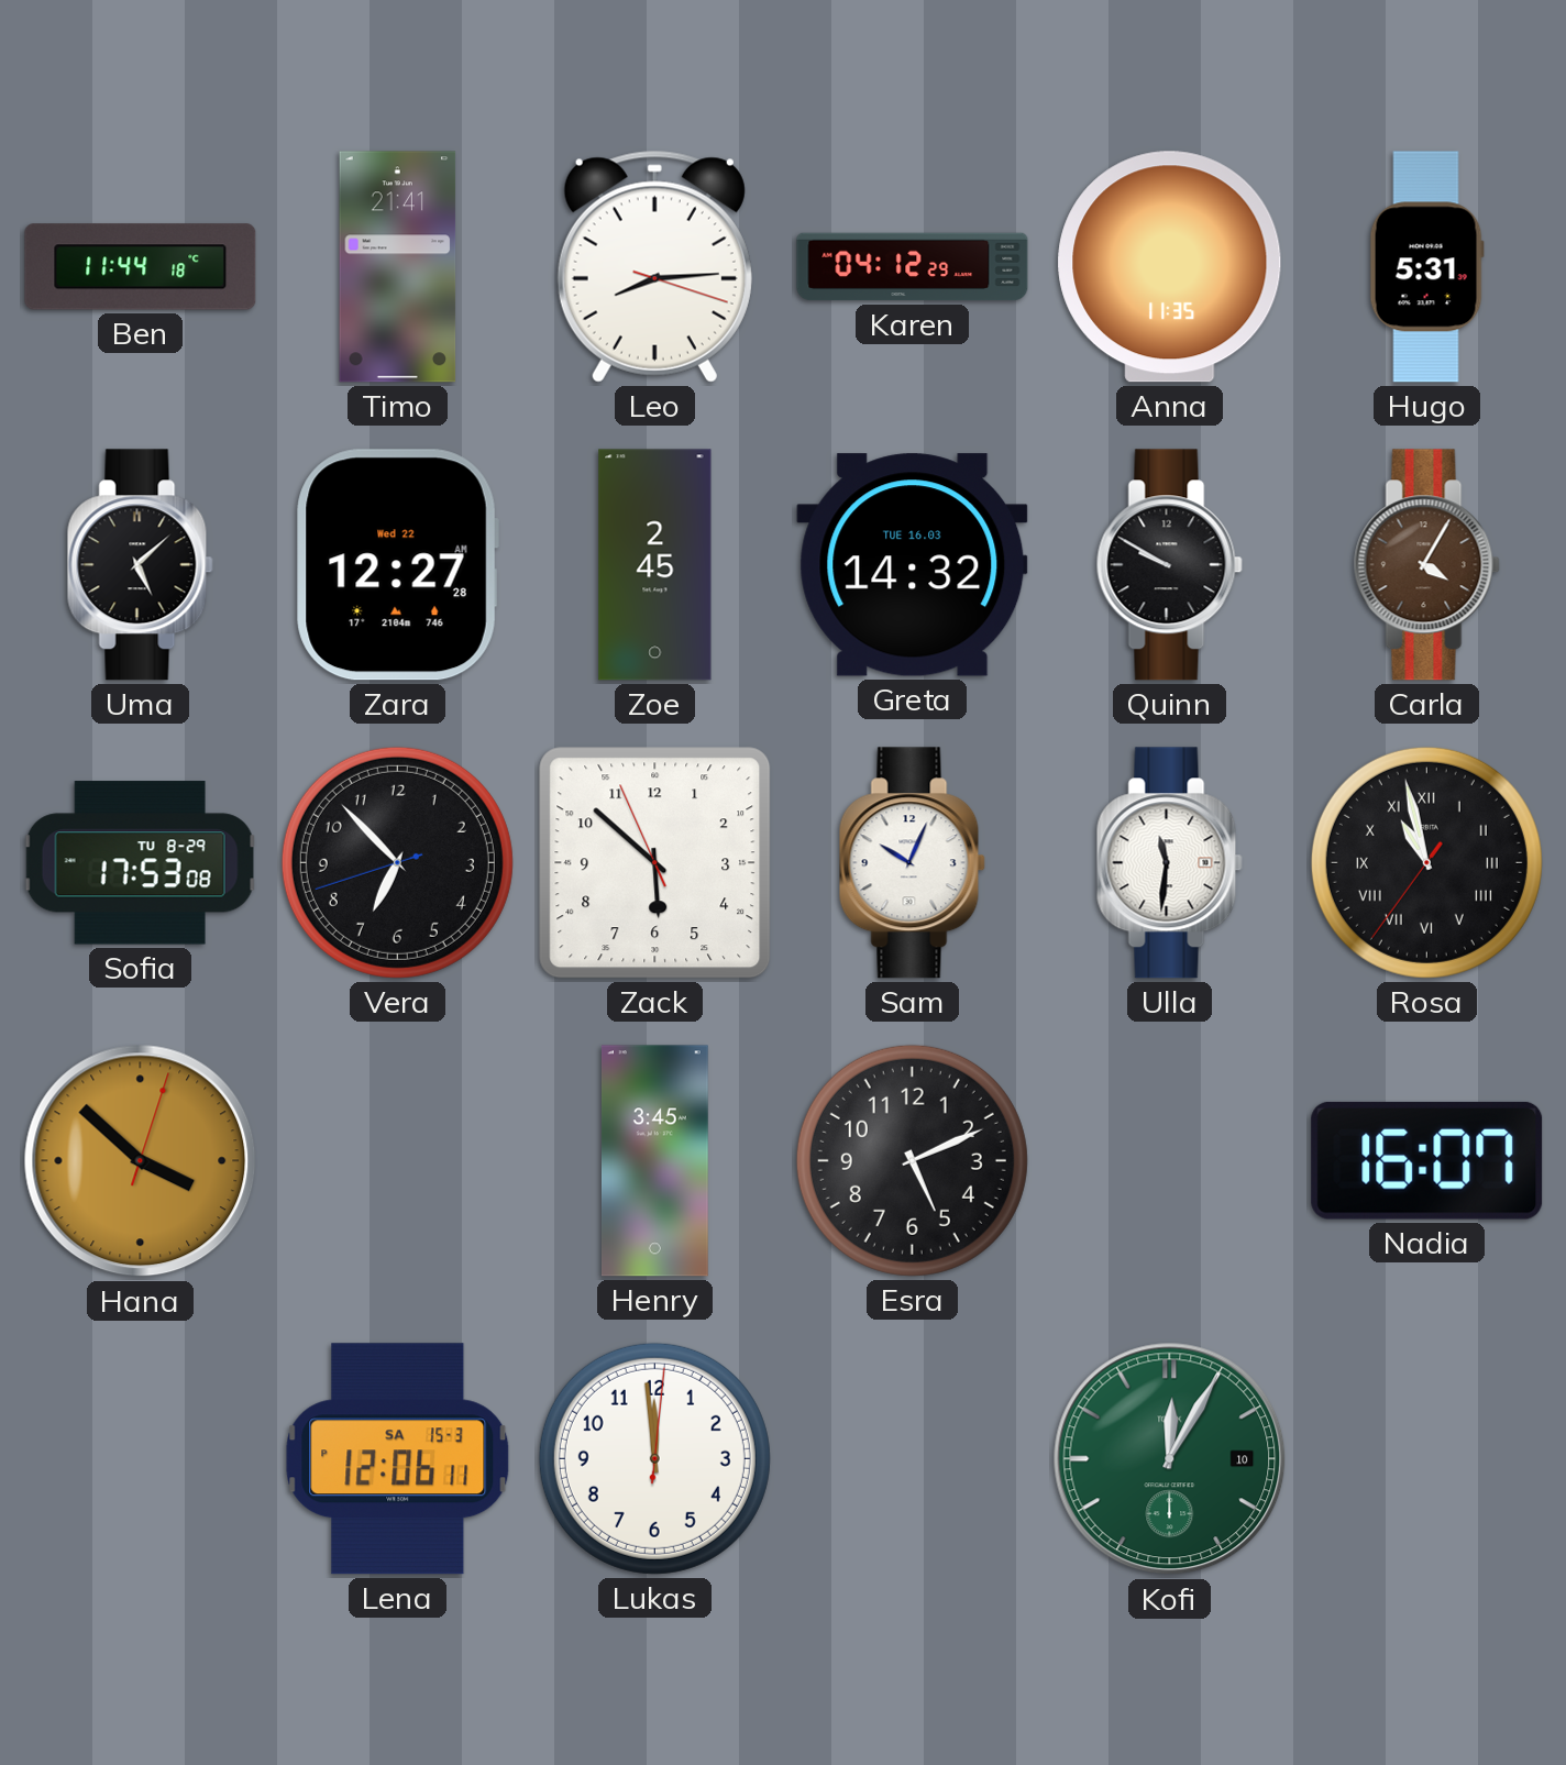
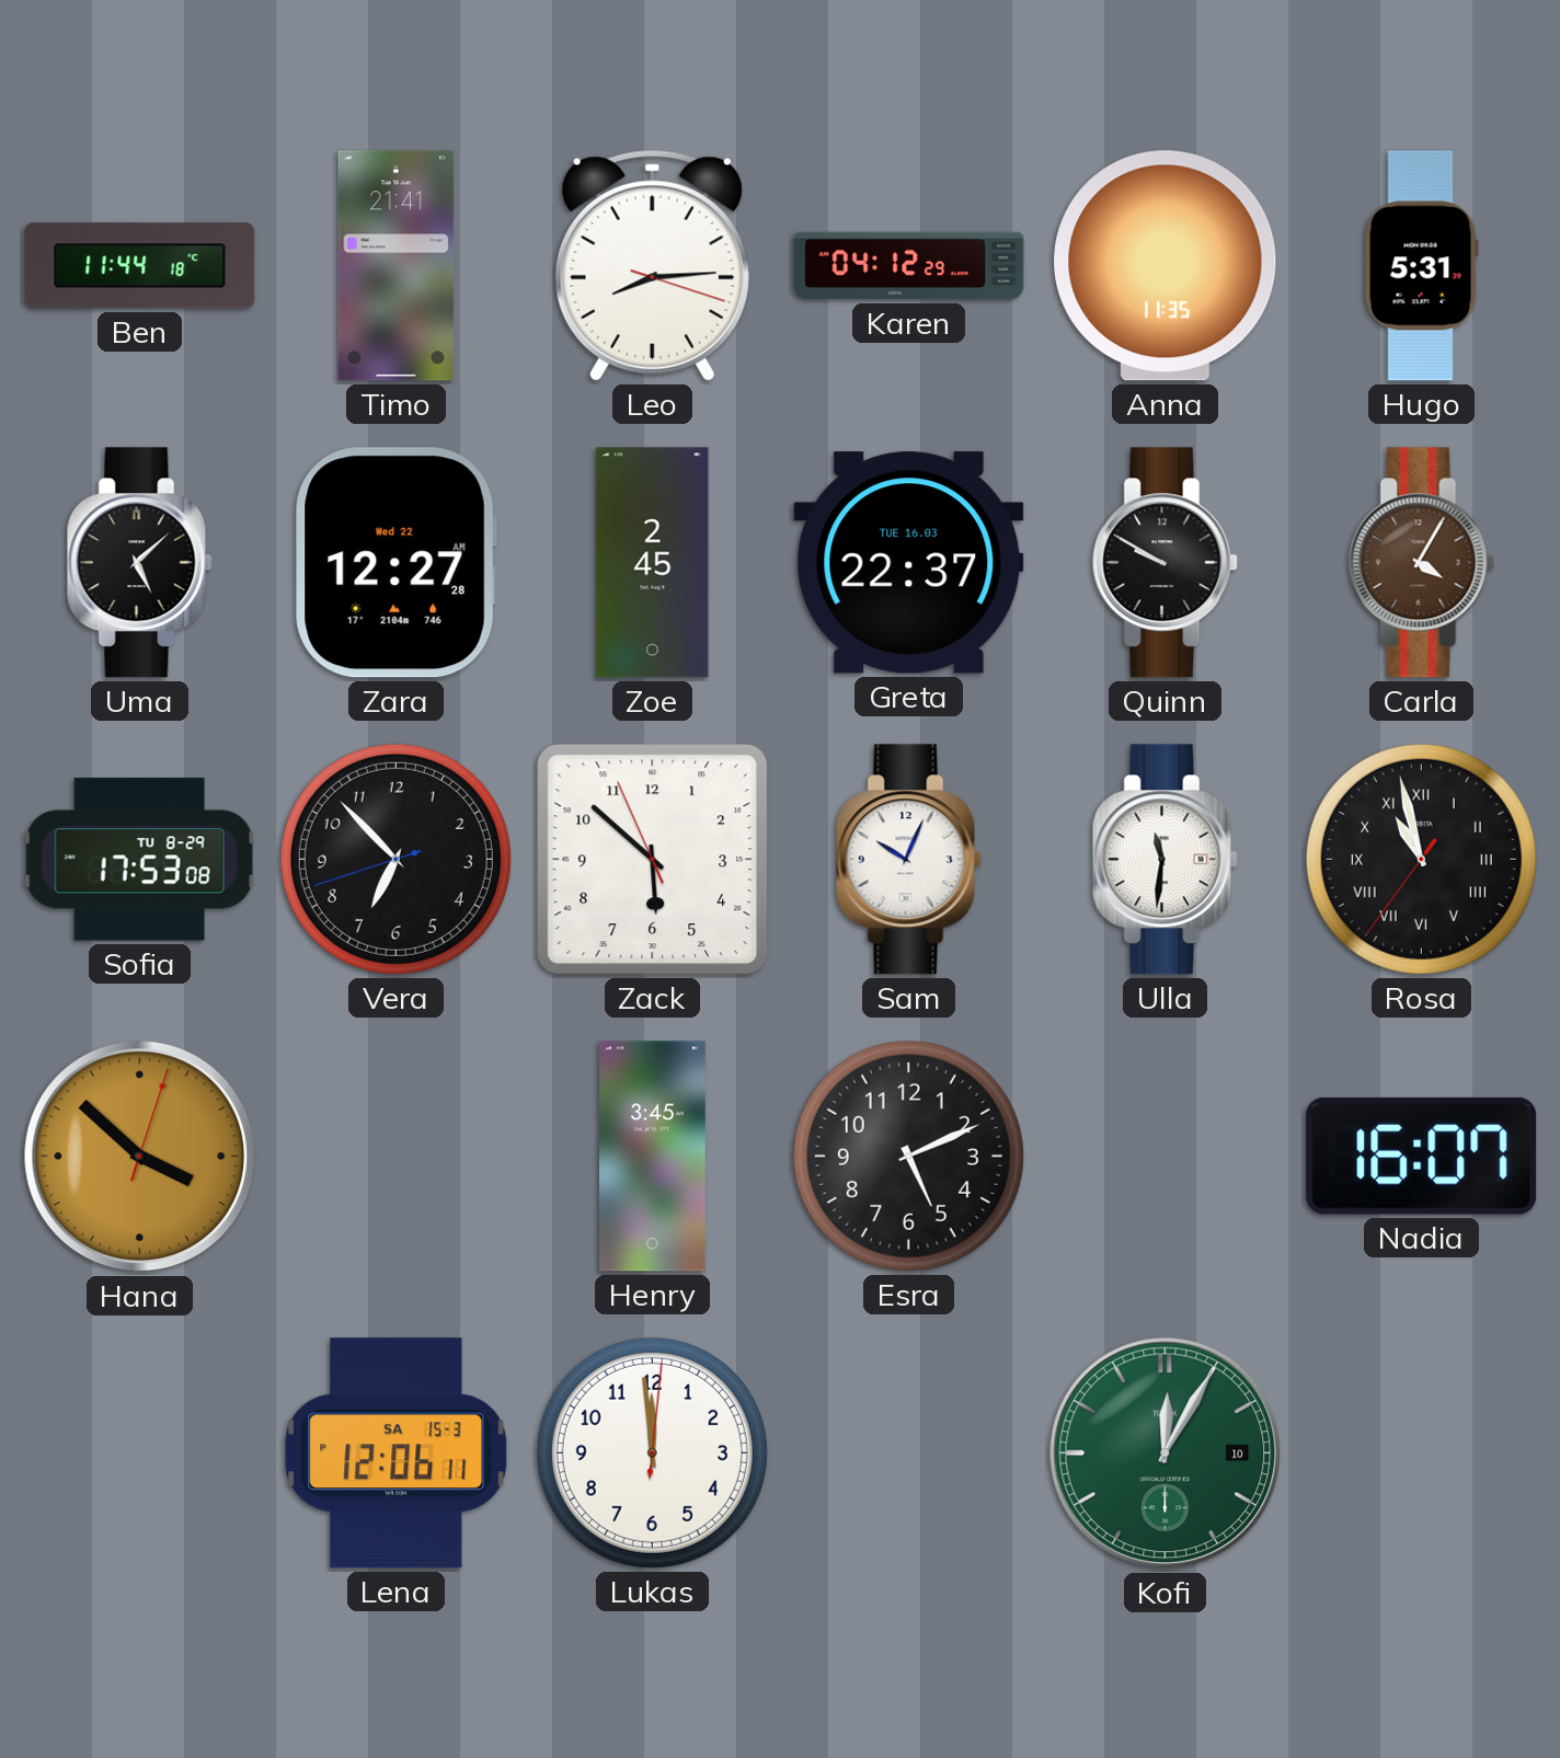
Greta: 14:32 -> 22:37 (909, 563)
